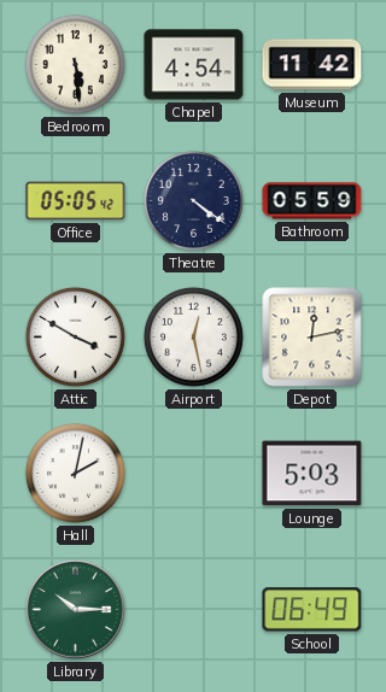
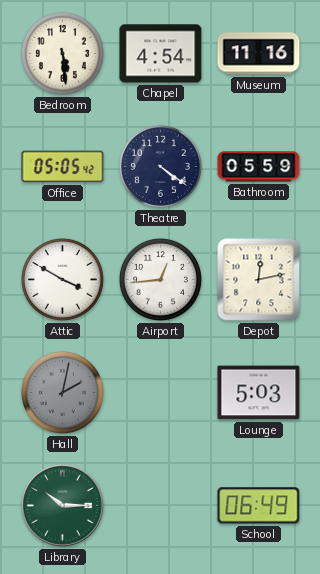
Museum: 11:42 -> 11:16 (259, 54)
Airport: 12:28 -> 12:44 (160, 279)
Hall dial: white -> grey (62, 392)
